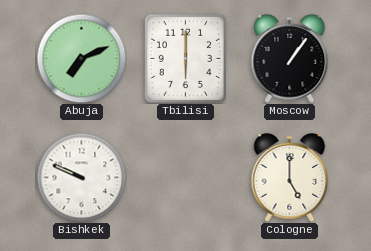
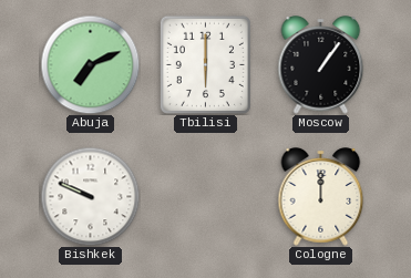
Cologne: 5:00 -> 12:00 (321, 197)
